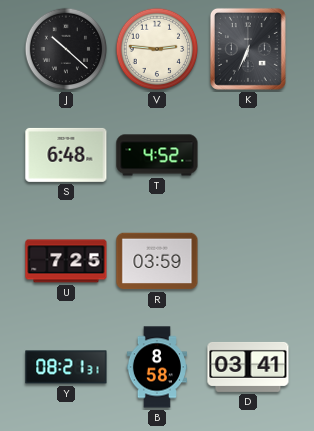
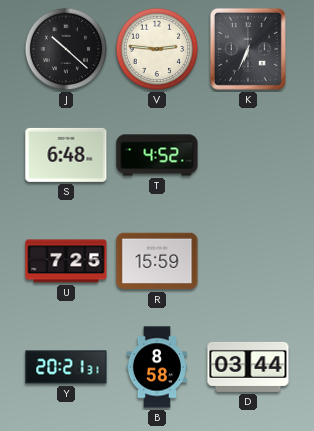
R: 03:59 -> 15:59 (157, 261)
Y: 08:21 -> 20:21 (66, 367)
D: 03:41 -> 03:44 (248, 367)
